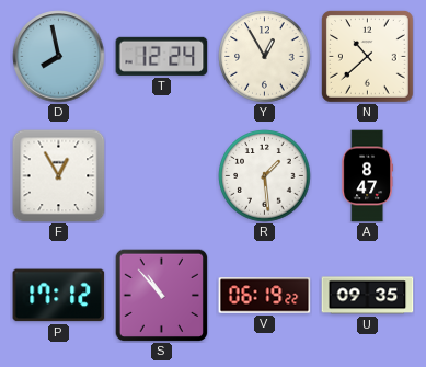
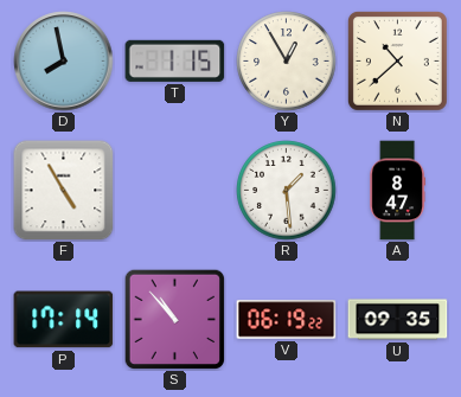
T: 12:24 -> 1:15 (175, 60)
F: 12:55 -> 4:55 (64, 191)
P: 17:12 -> 17:14 (64, 320)
